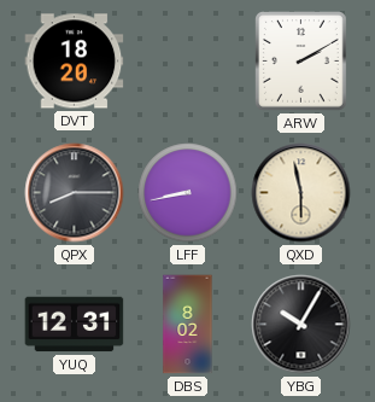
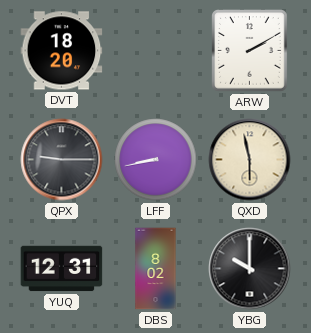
QPX: 8:15 -> 9:15 (62, 160)
YBG: 10:05 -> 10:00 (250, 269)
